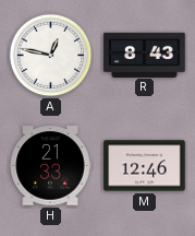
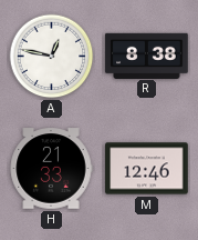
R: 8:43 -> 8:38 (147, 56)
